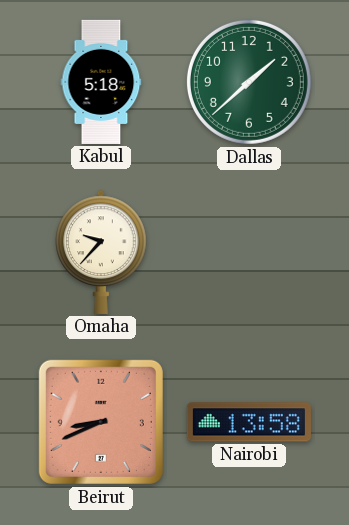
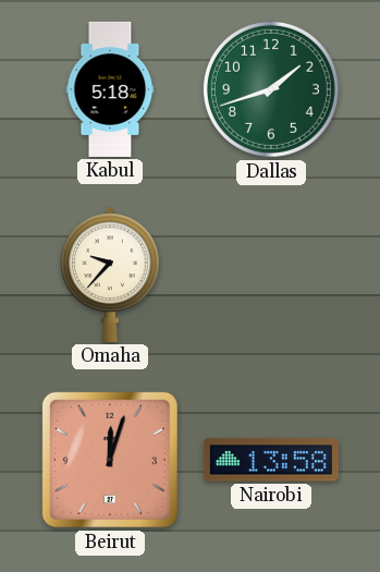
Dallas: 1:38 -> 1:42 (271, 89)
Beirut: 8:41 -> 12:03 (110, 460)
